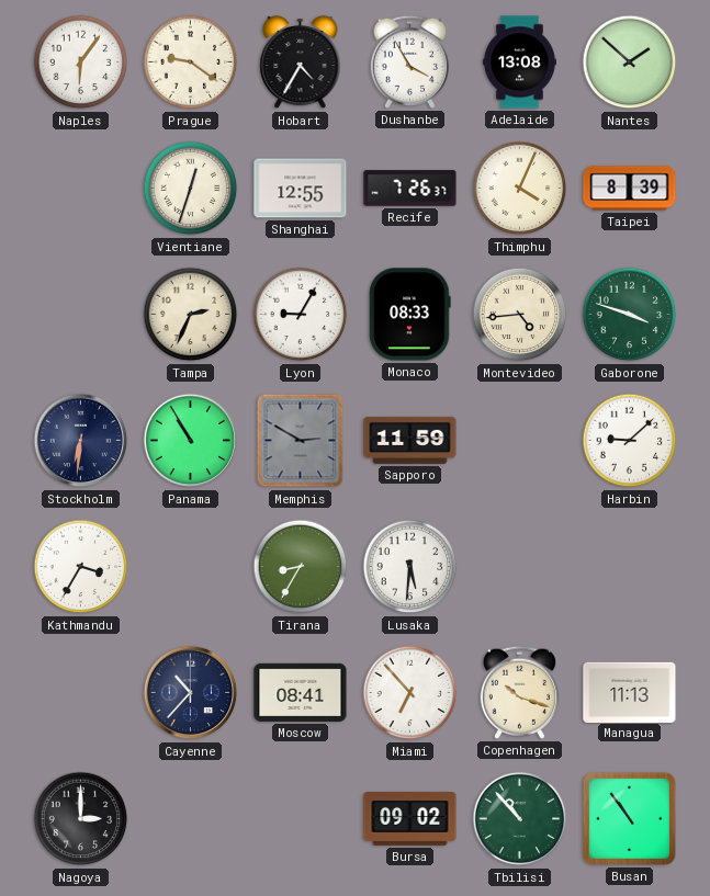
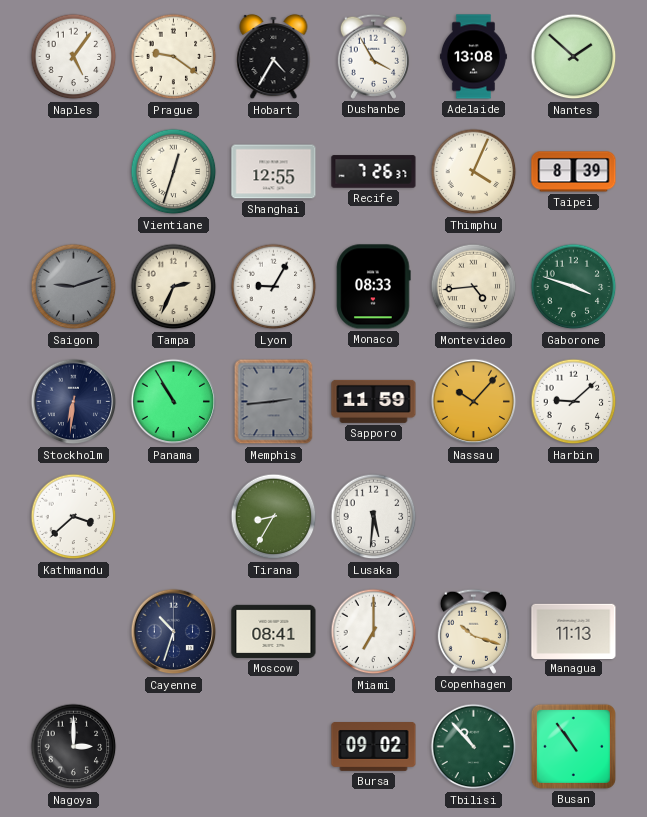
Naples: 6:06 -> 5:06 (74, 57)
Saigon: none -> 9:12 (74, 287)
Memphis: 2:50 -> 2:44 (274, 402)
Nassau: none -> 10:07 (474, 402)
Kathmandu: 3:35 -> 3:38 (74, 517)
Cayenne: 10:37 -> 10:33 (174, 632)
Miami: 6:53 -> 7:00 (374, 632)
